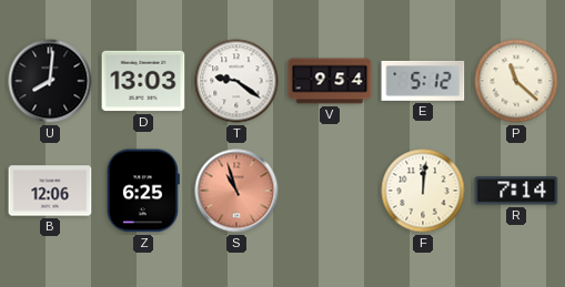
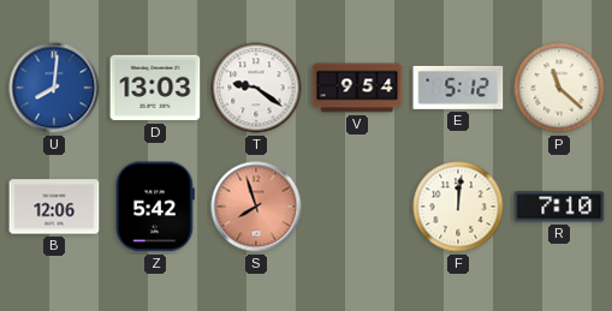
U dial: black -> blue (54, 88)
Z: 6:25 -> 5:42 (155, 207)
S: 10:57 -> 7:57 (256, 207)
R: 7:14 -> 7:10 (559, 207)
